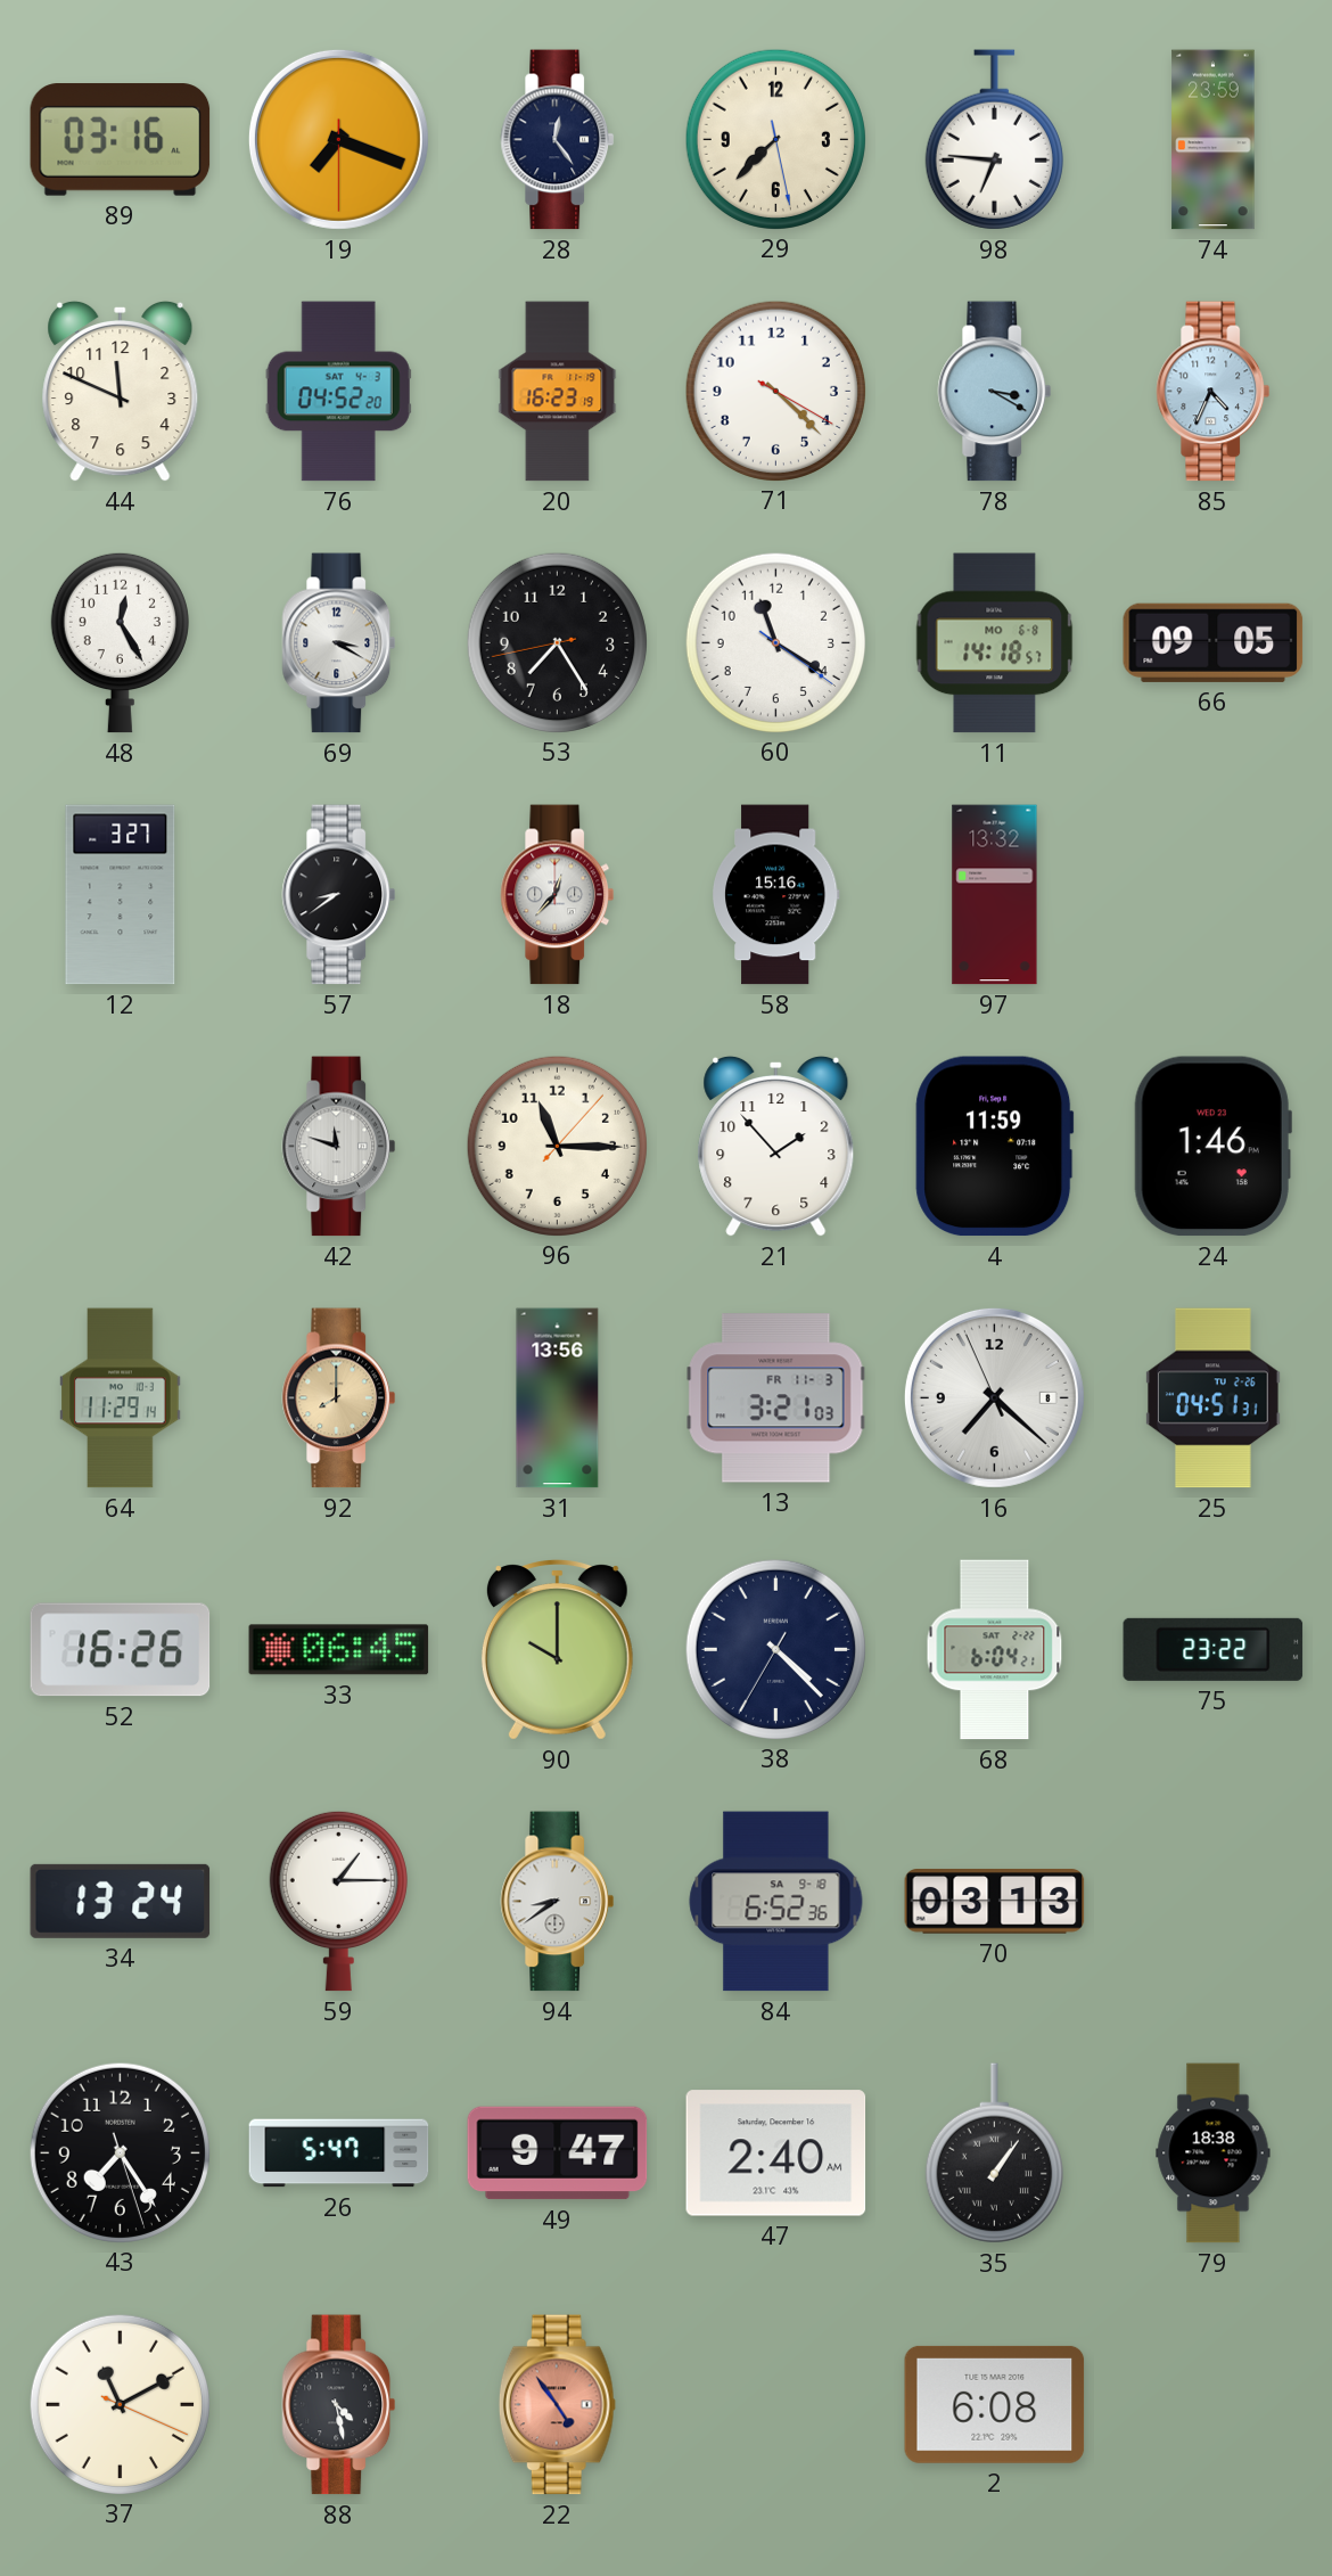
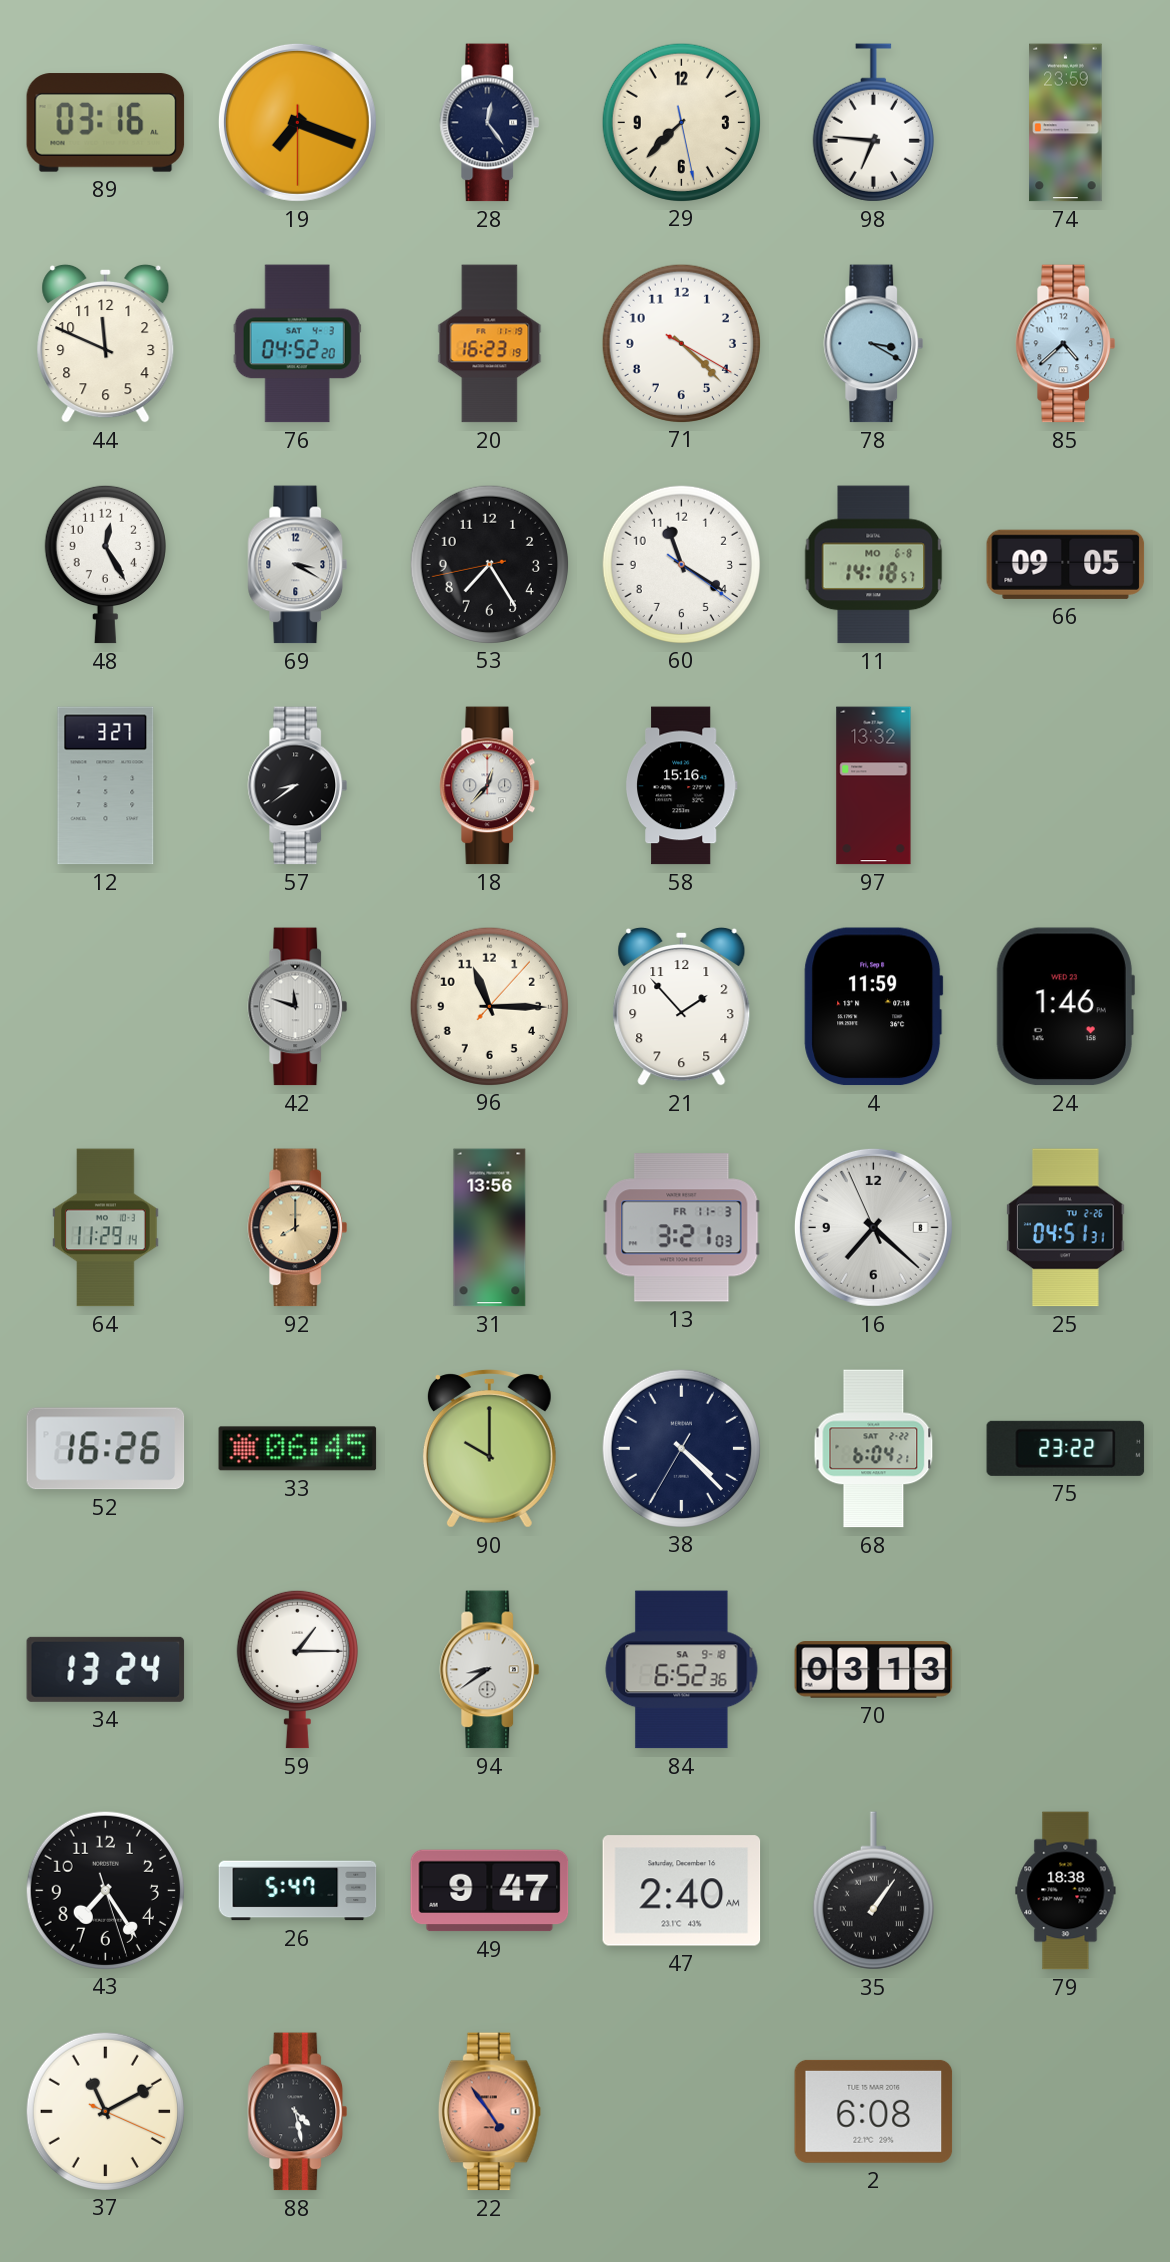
85: 4:34 -> 4:38 (1066, 344)
